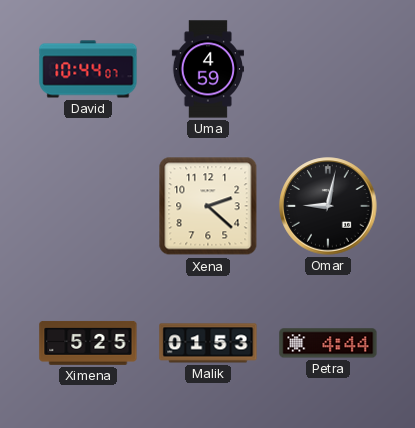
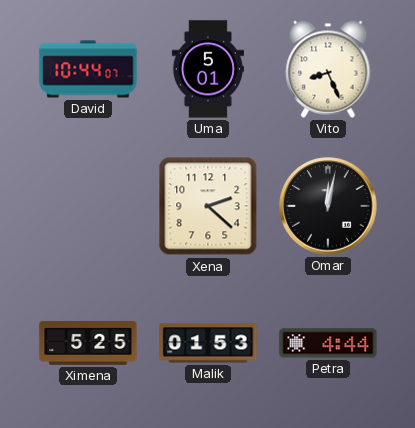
Uma: 4:59 -> 5:01 (207, 69)
Vito: none -> 8:26 (328, 69)
Omar: 9:02 -> 12:02 (328, 206)
